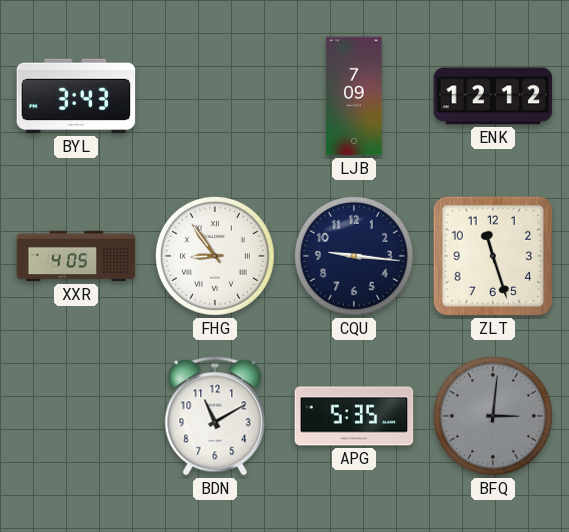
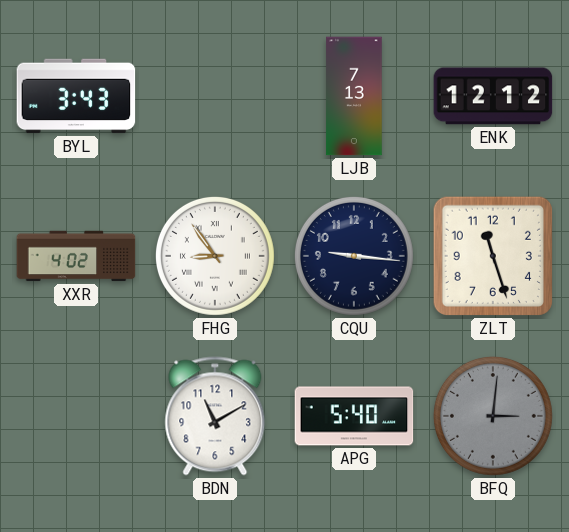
LJB: 7:09 -> 7:13 (354, 96)
XXR: 4:05 -> 4:02 (76, 256)
APG: 5:35 -> 5:40 (354, 416)
